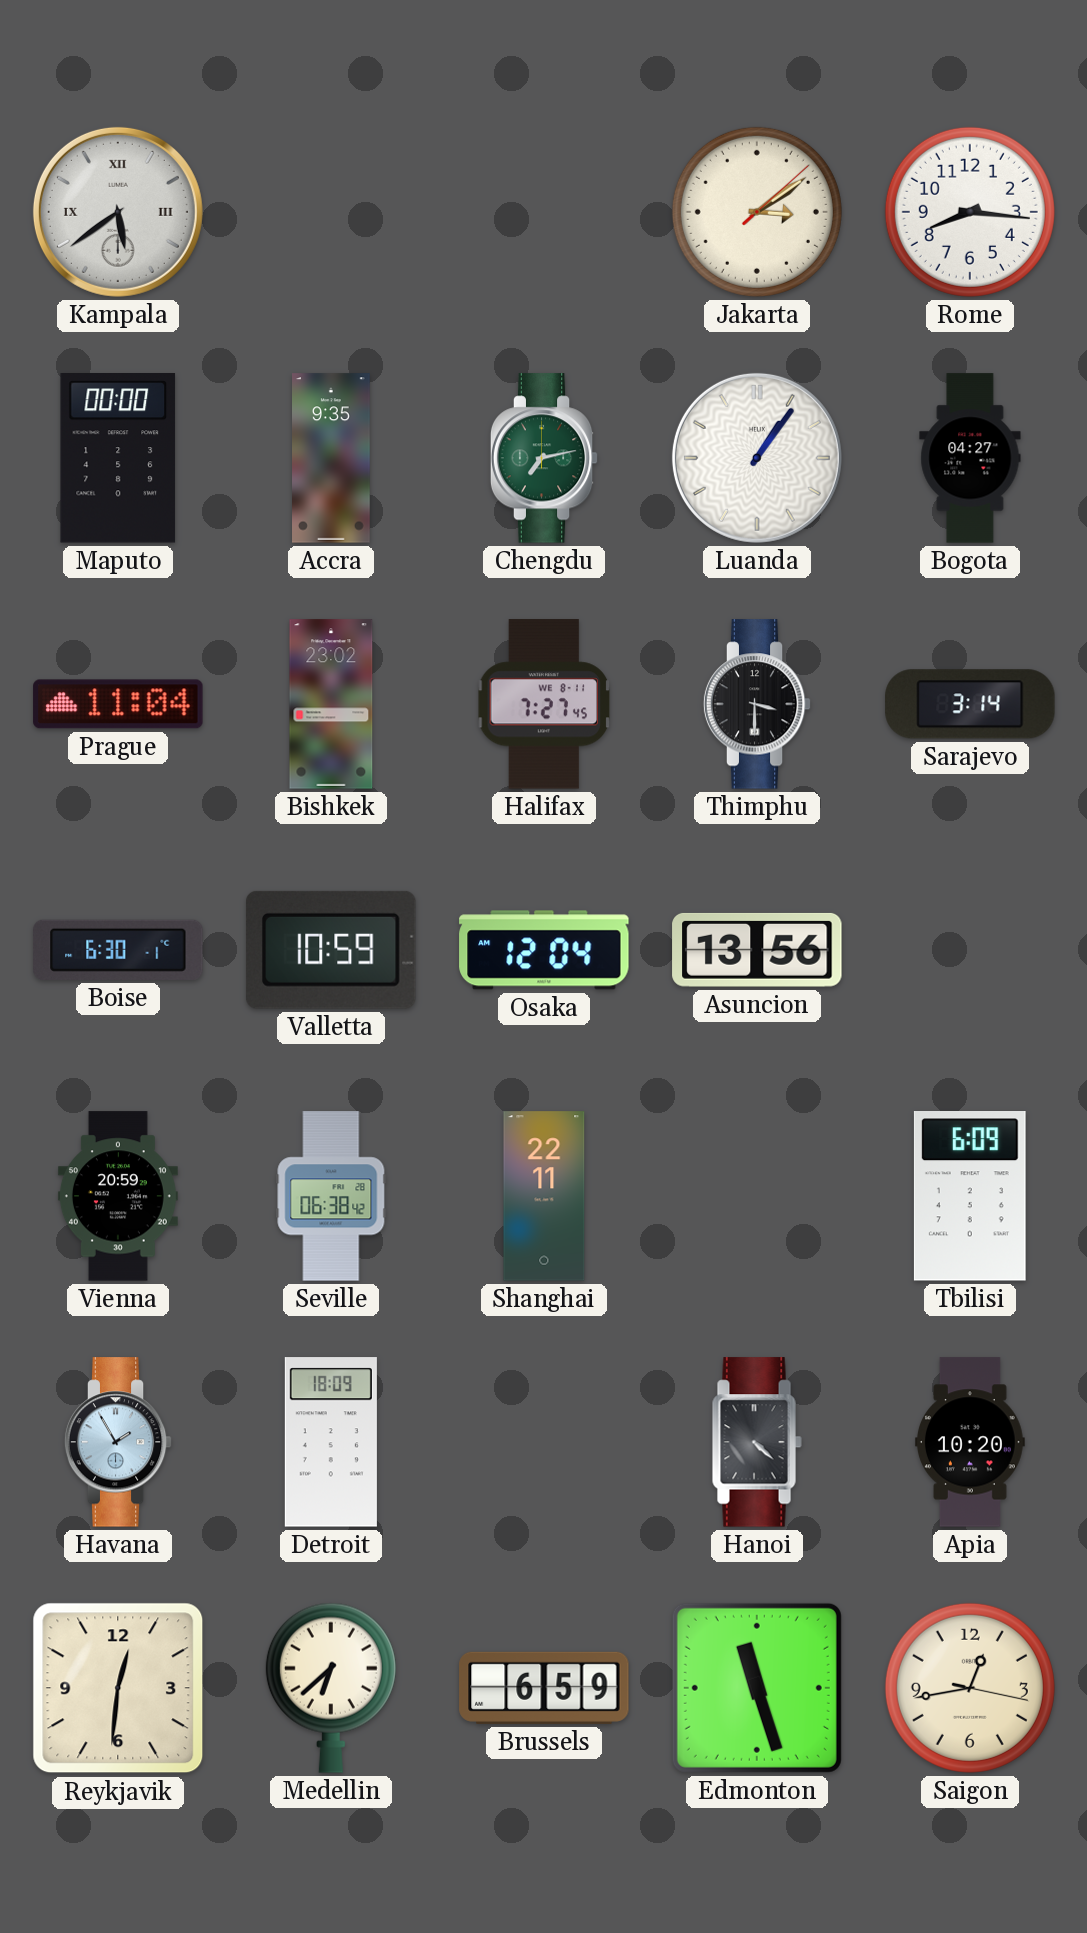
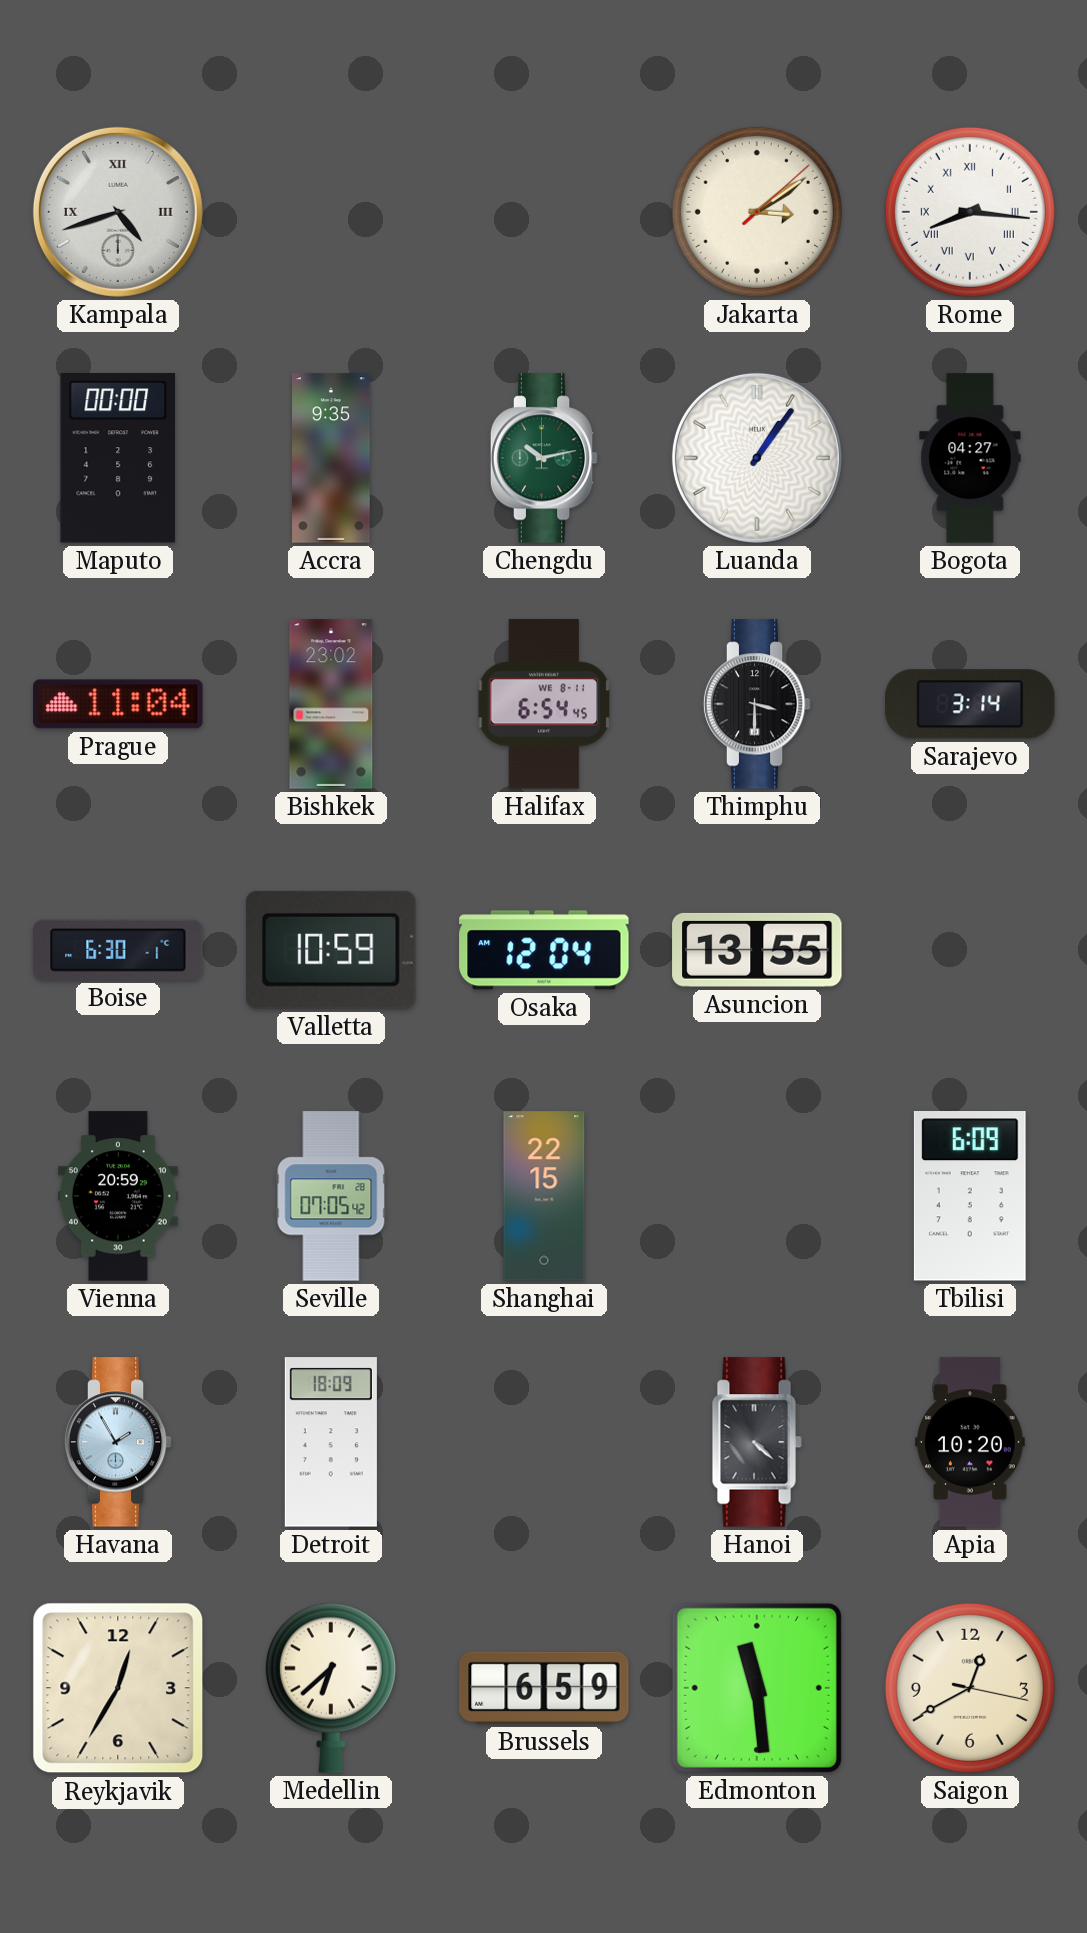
Kampala: 5:39 -> 4:42 (118, 212)
Rome numerals: Arabic -> Roman (970, 212)
Chengdu: 7:13 -> 10:13 (544, 458)
Halifax: 7:27 -> 6:54 (544, 704)
Asuncion: 13:56 -> 13:55 (757, 950)
Seville: 06:38 -> 07:05 (331, 1196)
Shanghai: 22:11 -> 22:15 (544, 1196)
Reykjavik: 12:31 -> 12:35 (118, 1688)
Edmonton: 11:27 -> 11:29 (757, 1688)
Saigon: 12:43 -> 12:40 (970, 1688)
